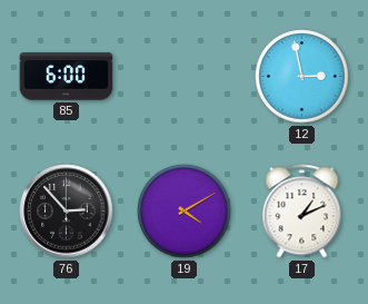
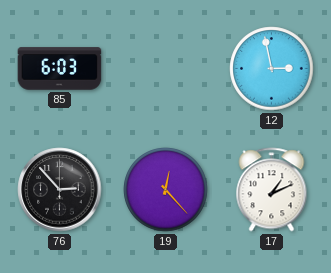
85: 6:00 -> 6:03 (60, 69)
19: 4:10 -> 12:23 (166, 190)
